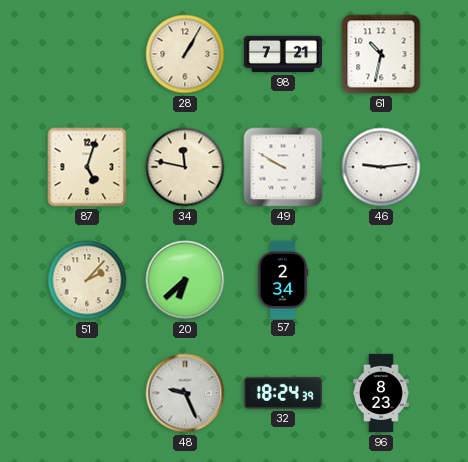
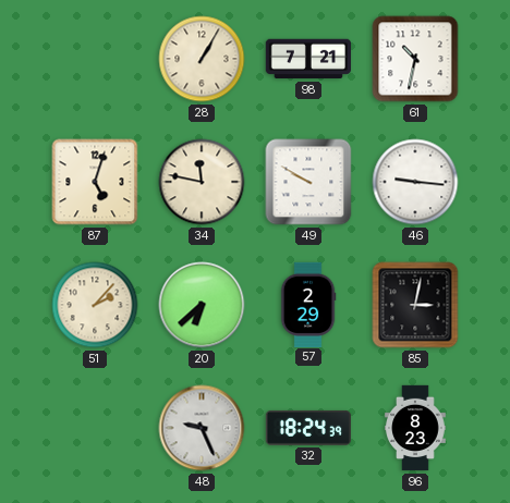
46: 9:14 -> 9:16 (415, 182)
57: 2:34 -> 2:29 (308, 304)
85: none -> 3:02 (415, 305)
